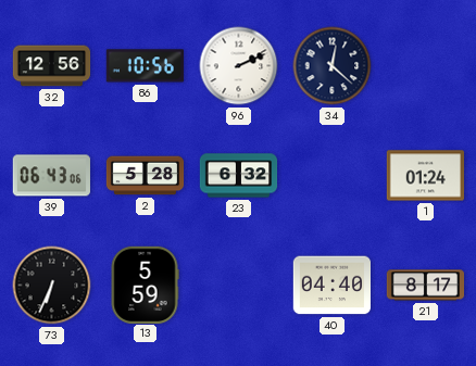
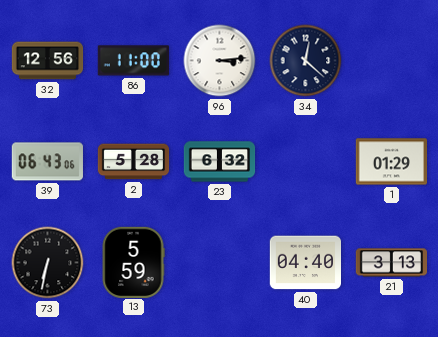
86: 10:56 -> 11:00 (133, 61)
96: 2:11 -> 3:14 (220, 61)
1: 01:24 -> 01:29 (391, 162)
73: 6:34 -> 6:32 (48, 263)
21: 8:17 -> 3:13 (392, 263)
